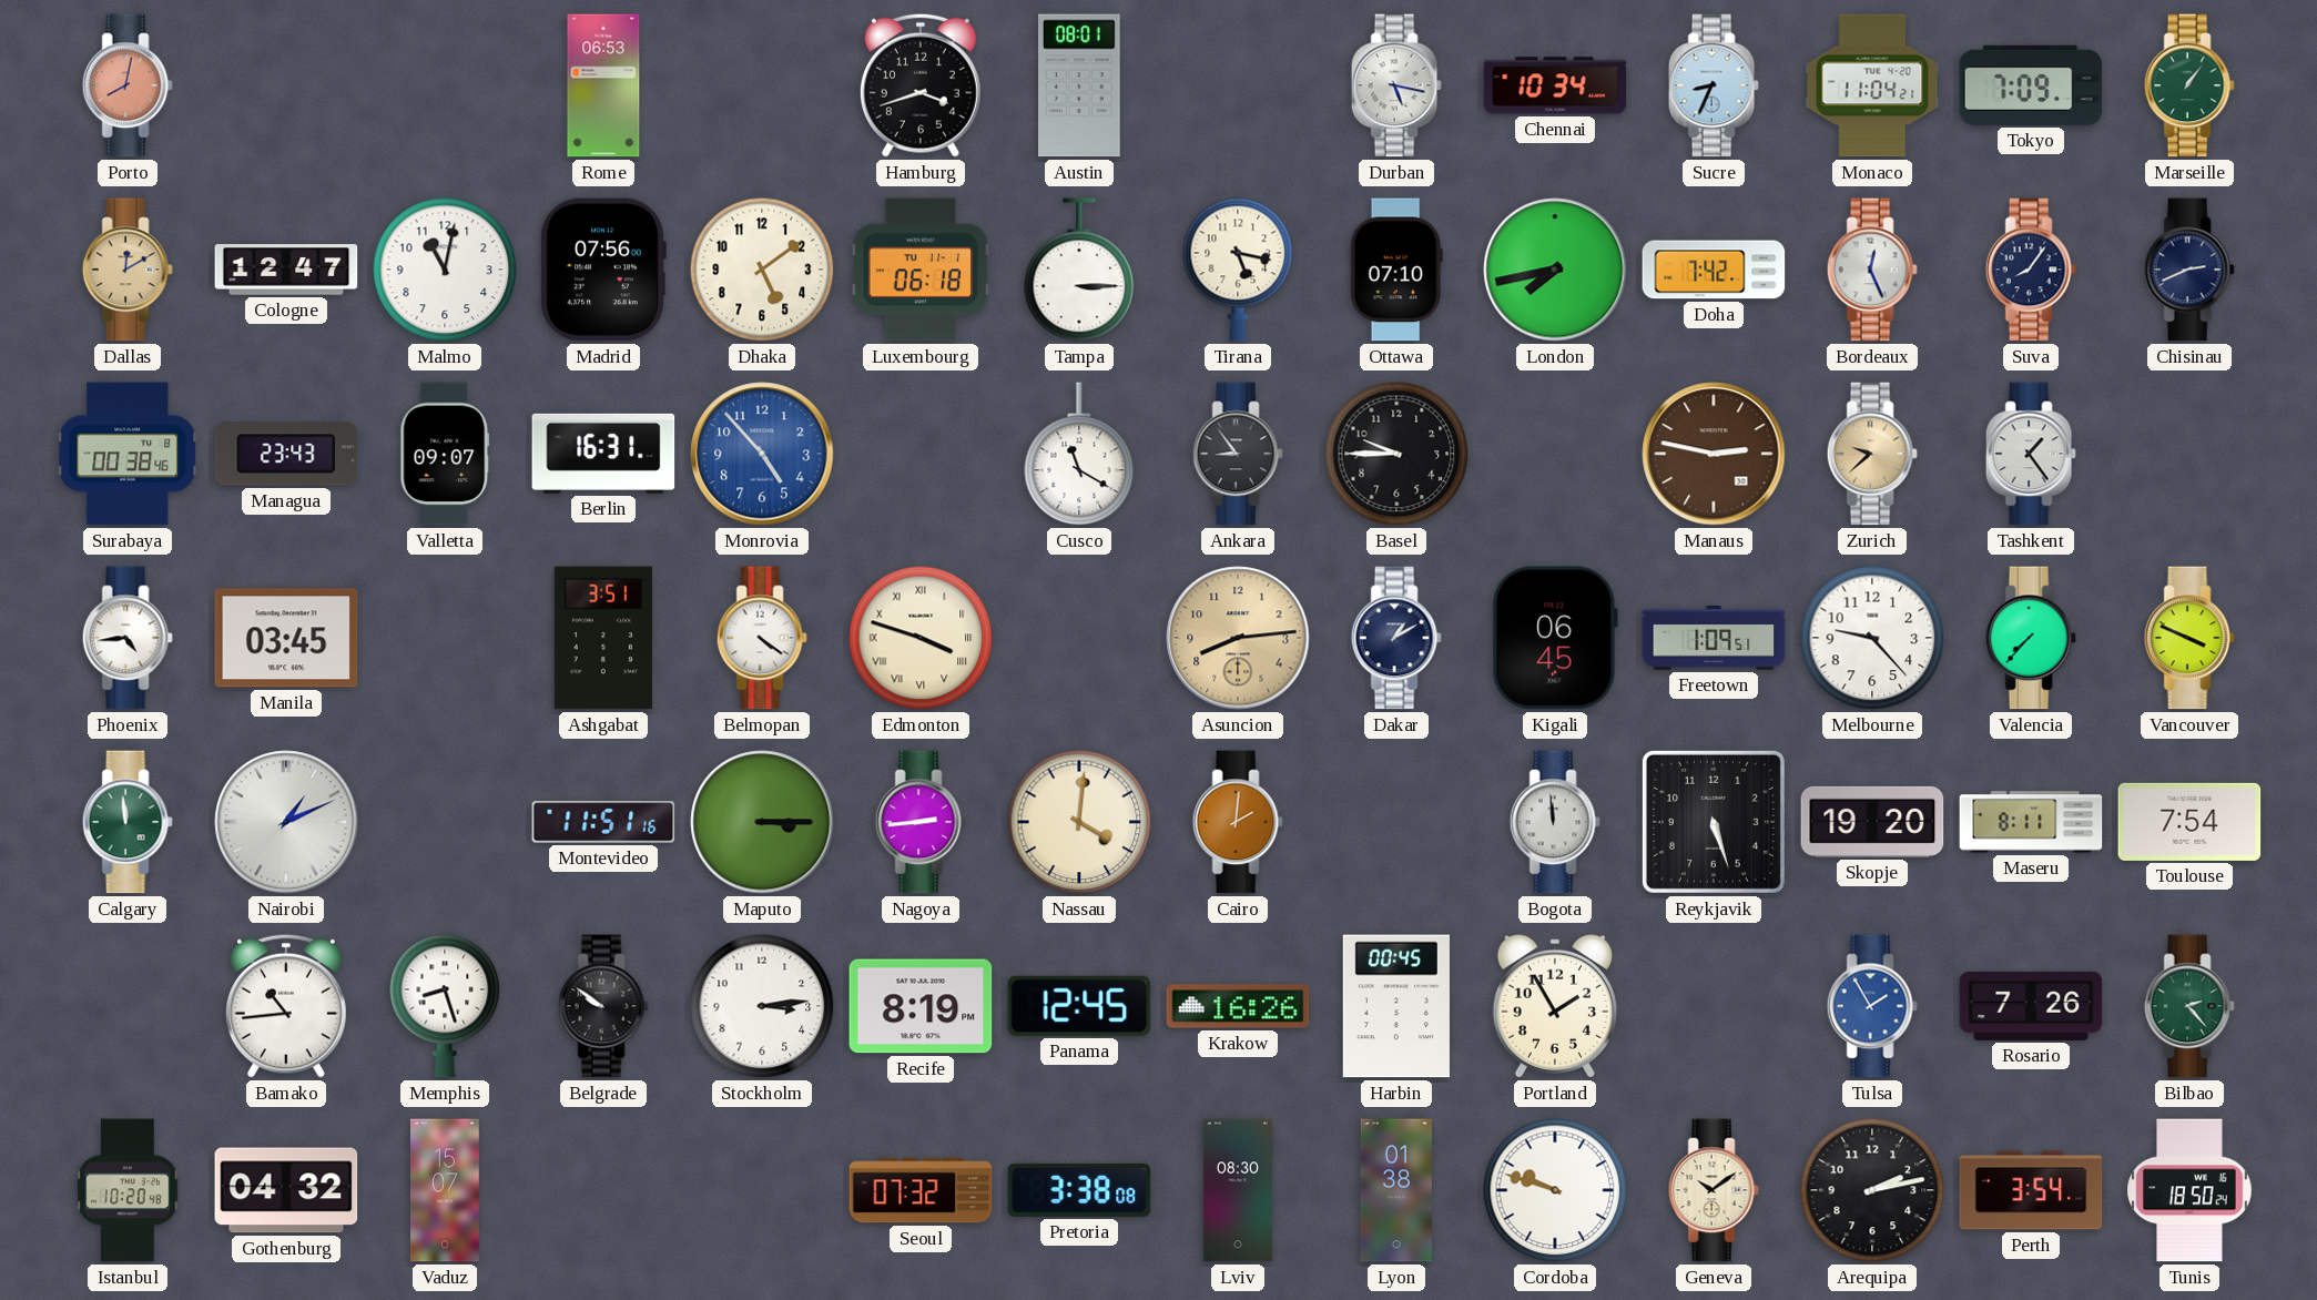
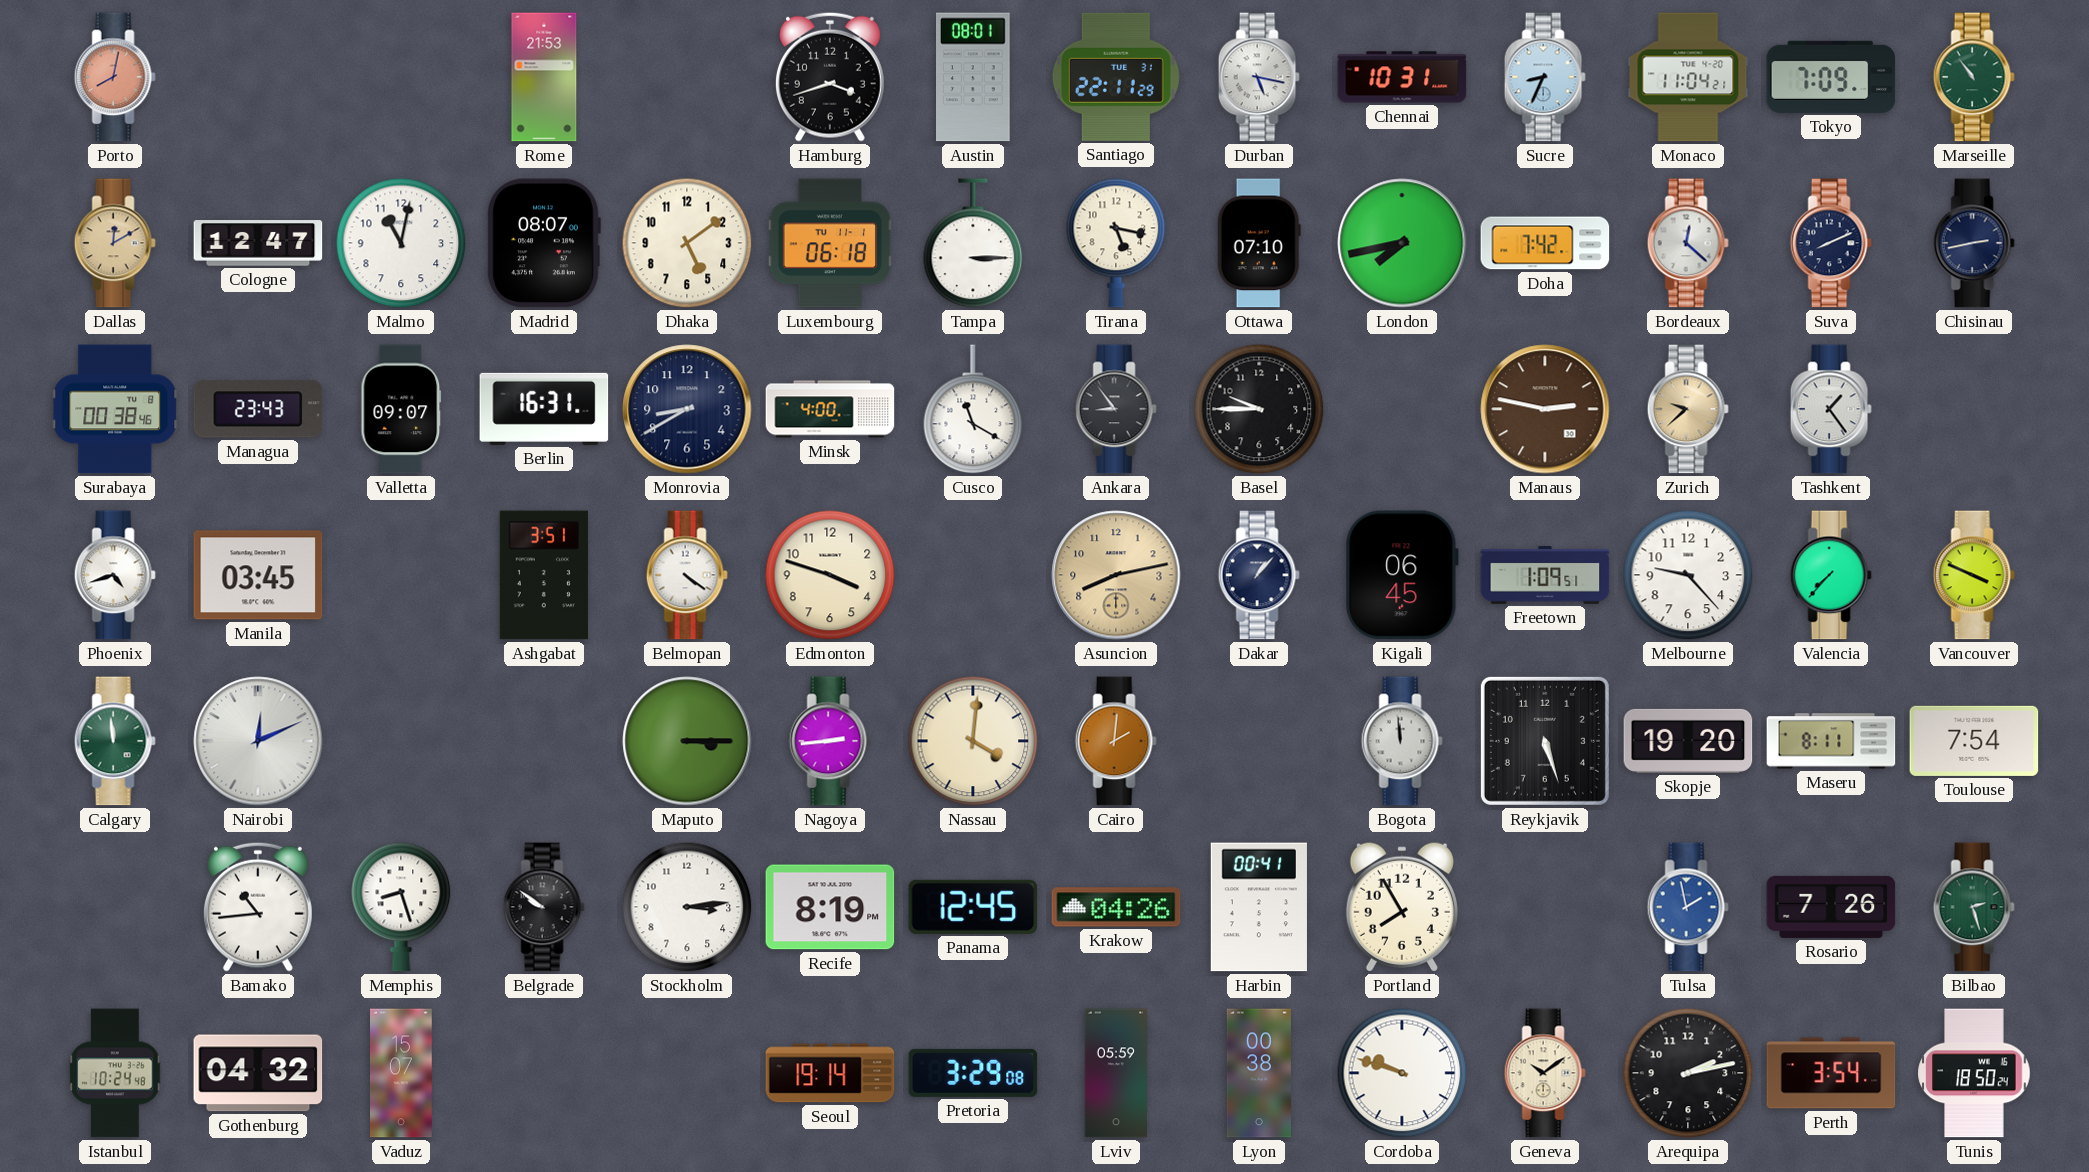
Rome: 06:53 -> 21:53 (544, 77)
Santiago: none -> 22:11 (1116, 77)
Chennai: 10:34 -> 10:31 (1402, 77)
Marseille: 1:06 -> 10:54 (1974, 77)
Madrid: 07:56 -> 08:07 (544, 243)
Bordeaux: 12:26 -> 12:22 (1688, 243)
Suva: 8:06 -> 8:11 (1831, 243)
Chisinau: 2:41 -> 2:43 (1974, 243)
Monrovia: 4:53 -> 8:40 (687, 409)
Monrovia dial: blue -> navy (687, 409)
Minsk: none -> 4:00 (830, 409)
Phoenix: 4:44 -> 4:42 (115, 575)
Edmonton numerals: Roman -> Arabic (830, 575)
Asuncion: 8:14 -> 8:13 (1116, 575)
Dakar: 1:10 -> 1:07 (1259, 575)
Nairobi: 1:11 -> 12:11 (258, 741)
Montevideo: 11:51 -> none (603, 822)
Krakow: 16:26 -> 04:26 (1116, 907)
Harbin: 00:45 -> 00:41 (1259, 907)
Portland: 1:55 -> 7:55 (1402, 907)
Tulsa: 1:55 -> 1:58 (1688, 907)
Bilbao: 2:23 -> 2:27 (1974, 907)
Istanbul: 10:20 -> 10:24 (115, 1073)
Seoul: 07:32 -> 19:14 (830, 1073)
Pretoria: 3:38 -> 3:29 (973, 1073)
Lviv: 08:30 -> 05:59 (1115, 1073)
Lyon: 01:38 -> 00:38 (1259, 1073)
